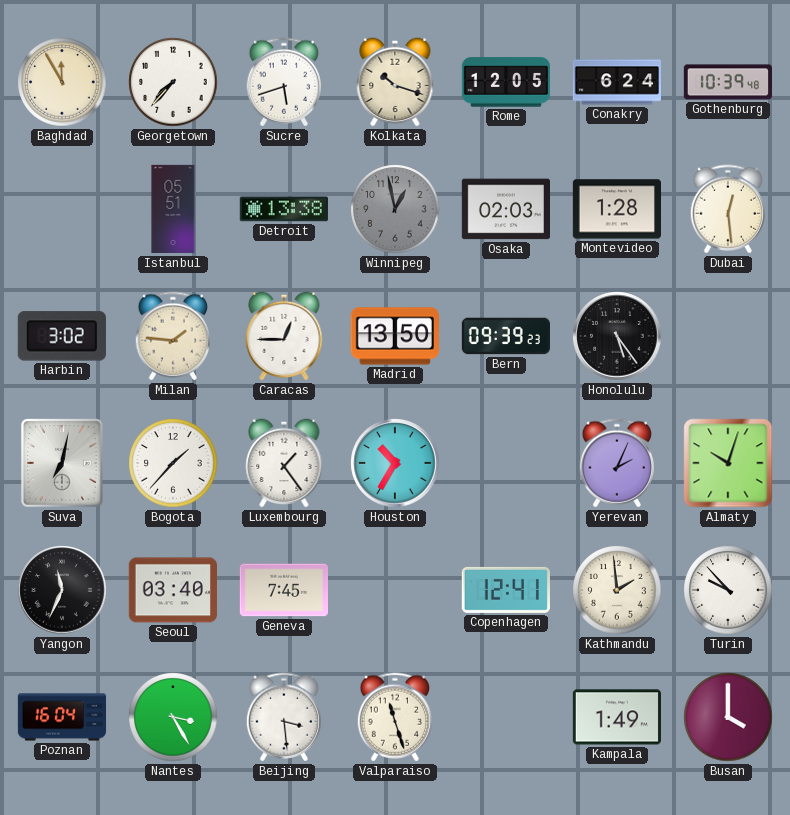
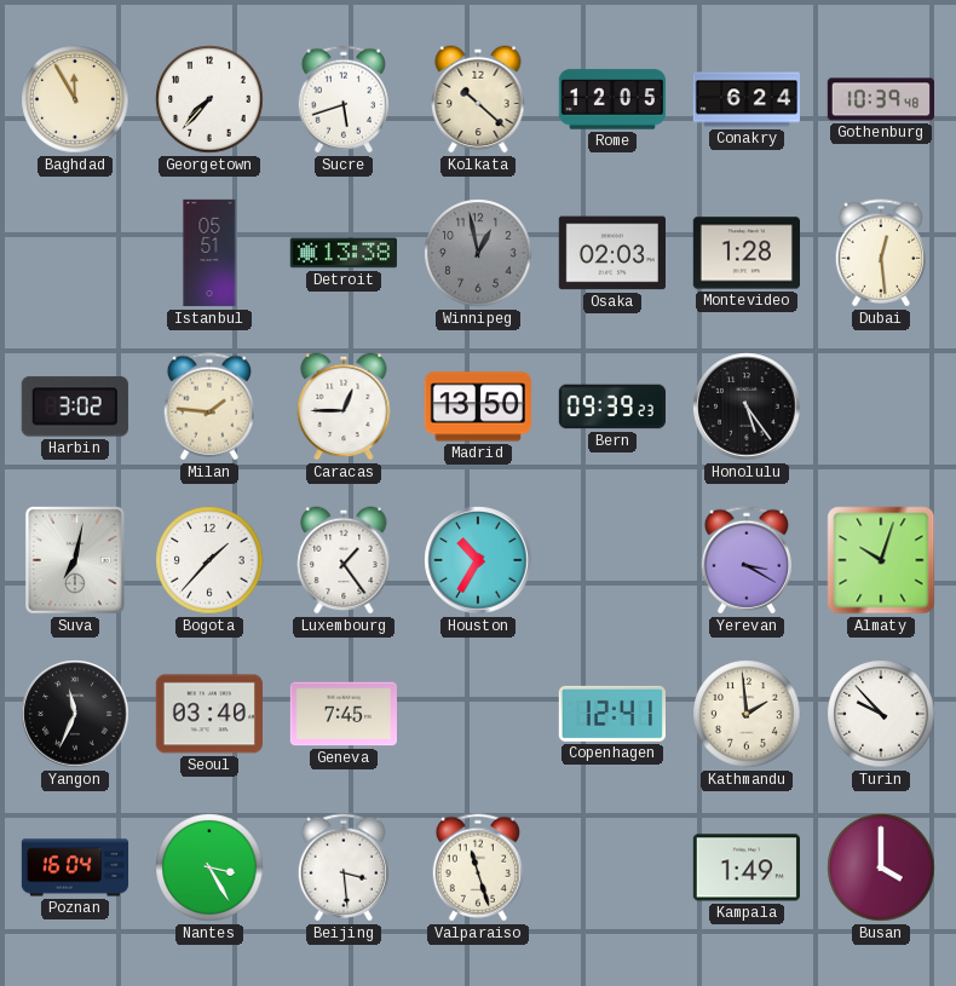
Kolkata: 10:18 -> 10:22 (478, 99)
Yerevan: 2:04 -> 3:20 (745, 560)
